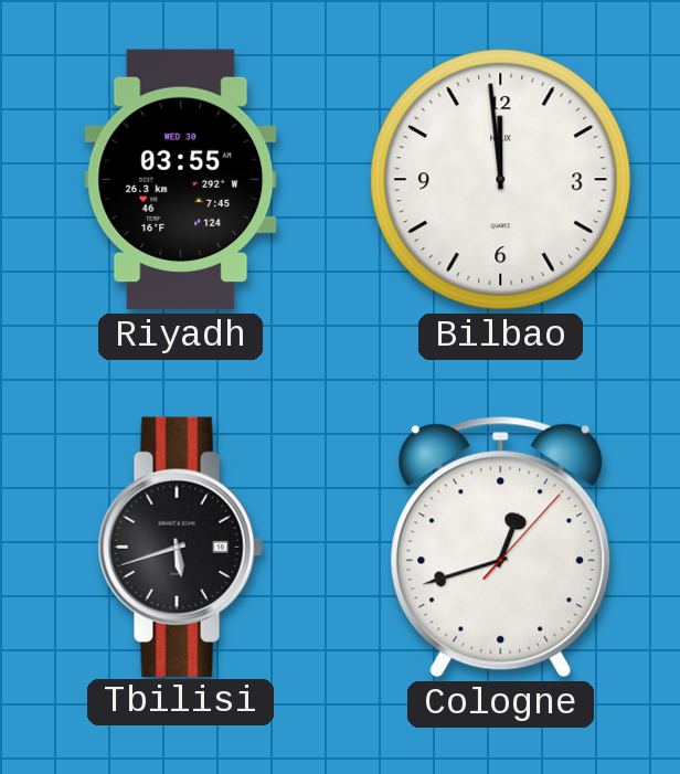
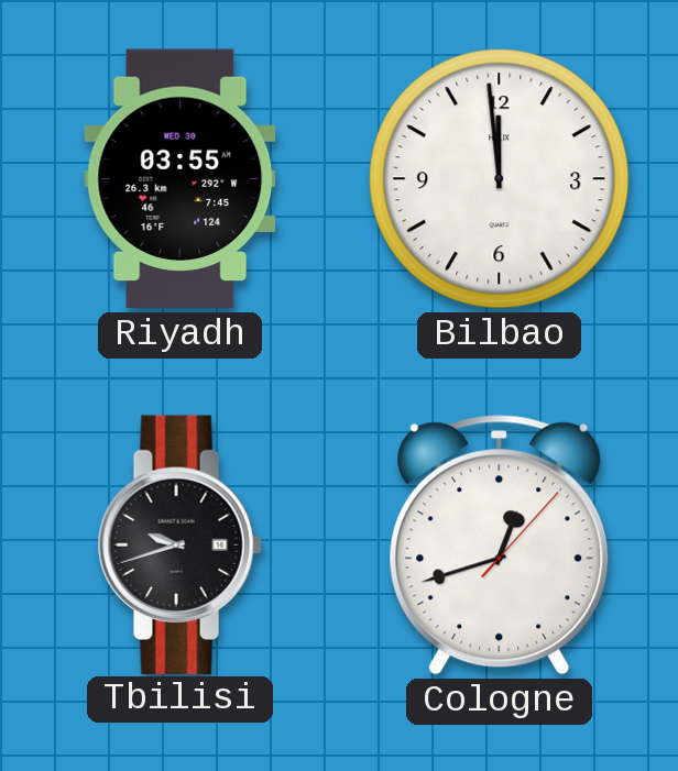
Tbilisi: 5:42 -> 9:42 (179, 544)
